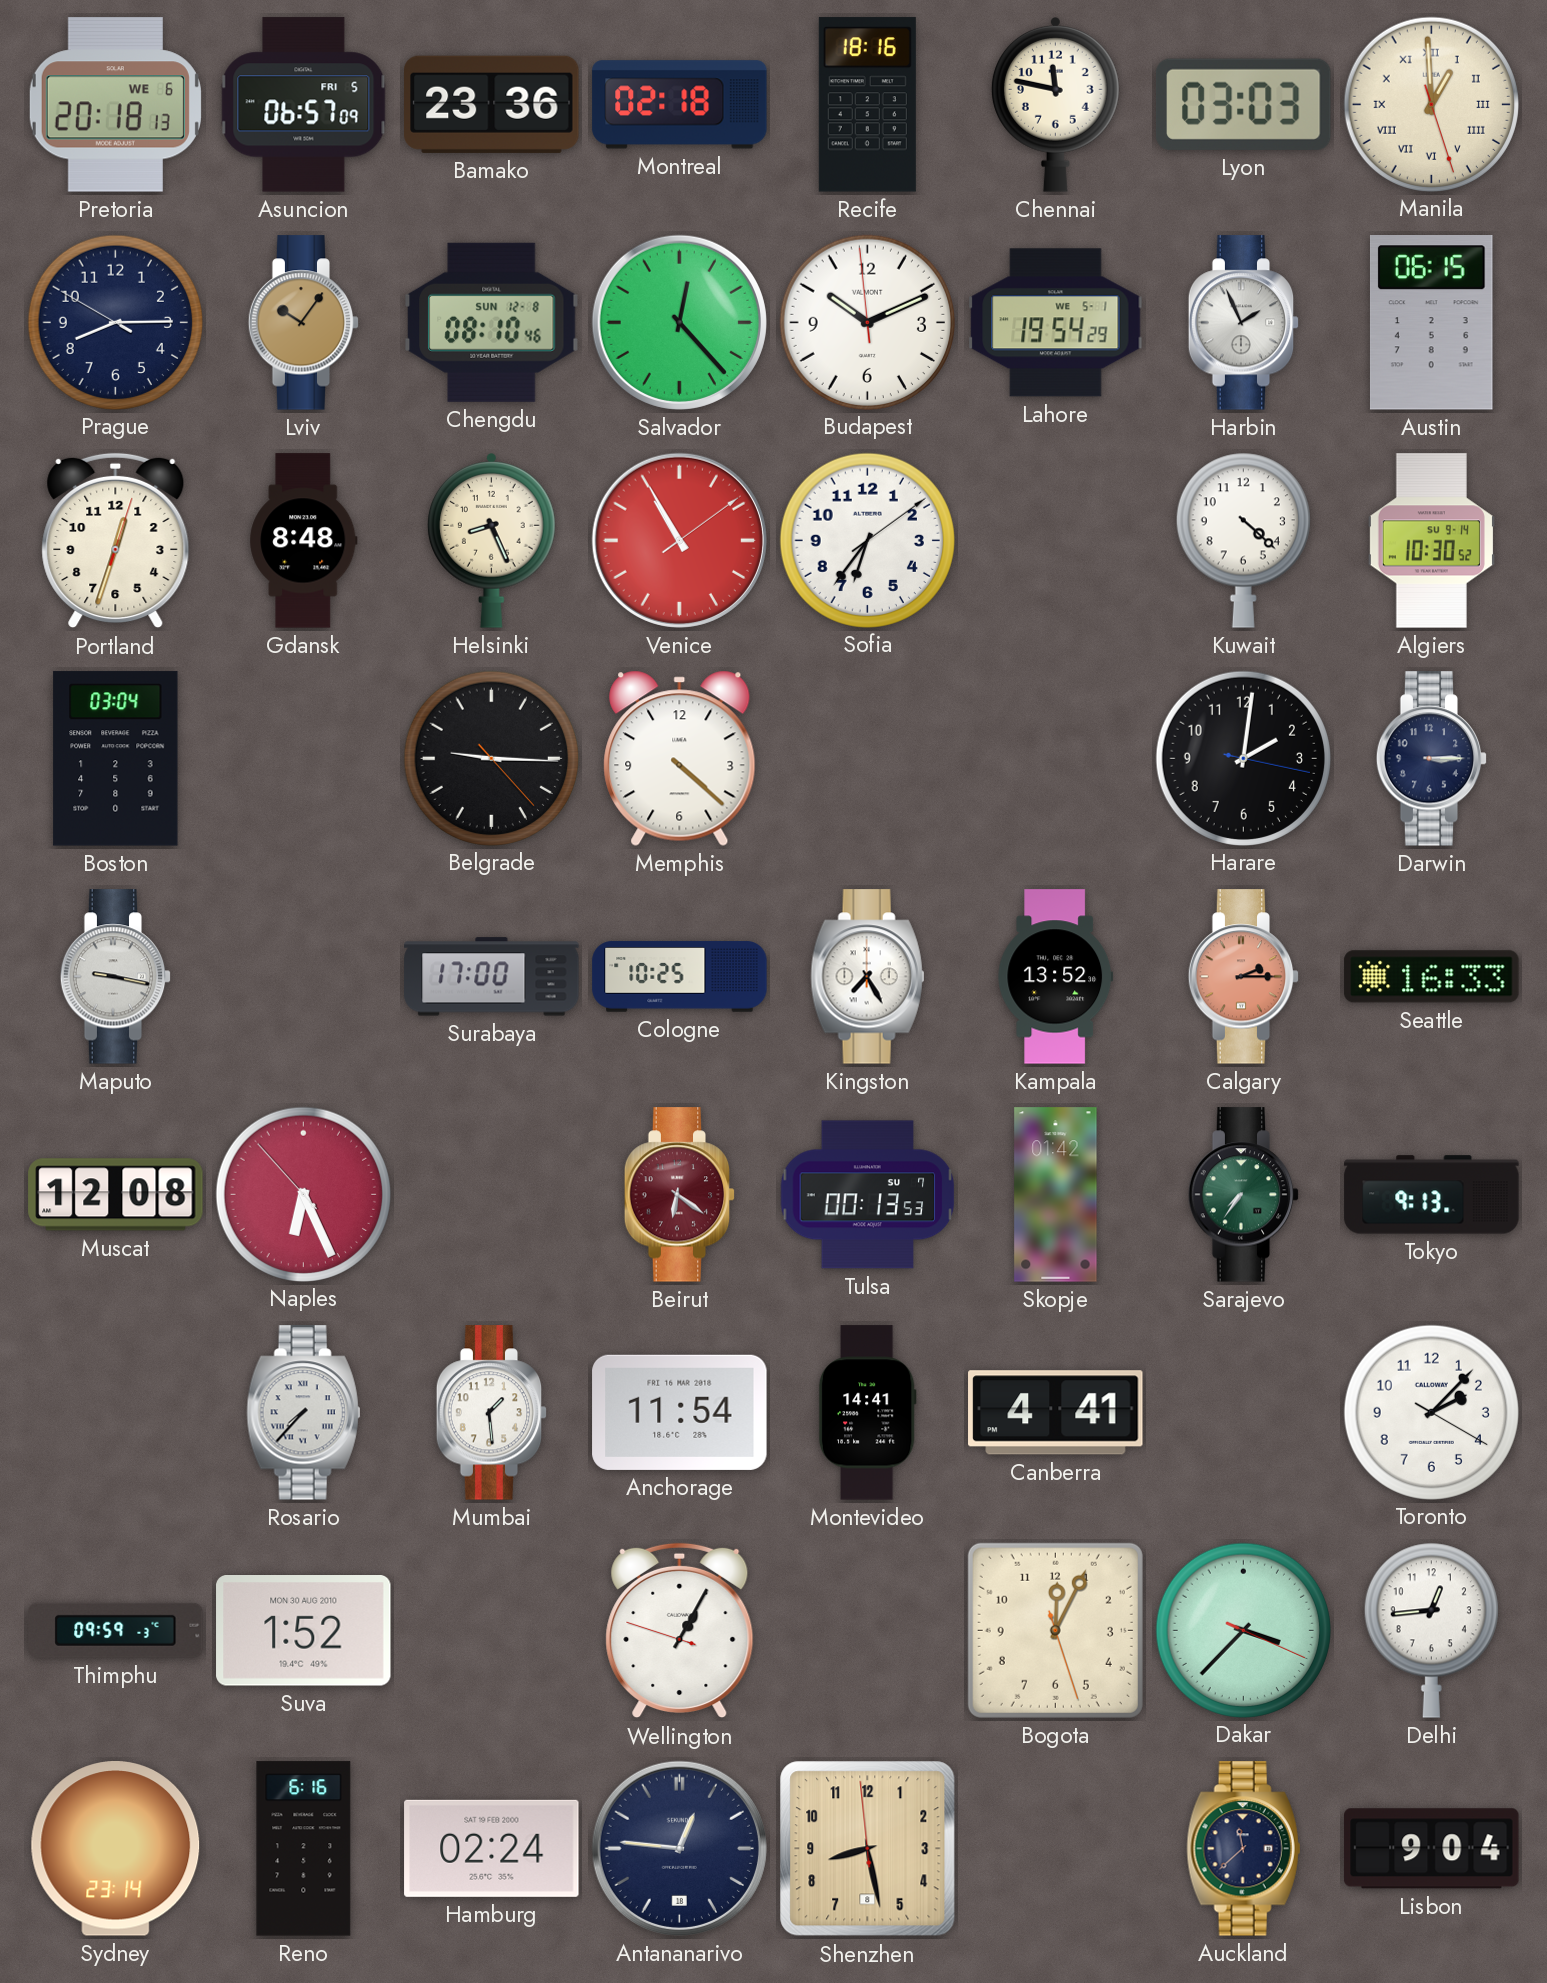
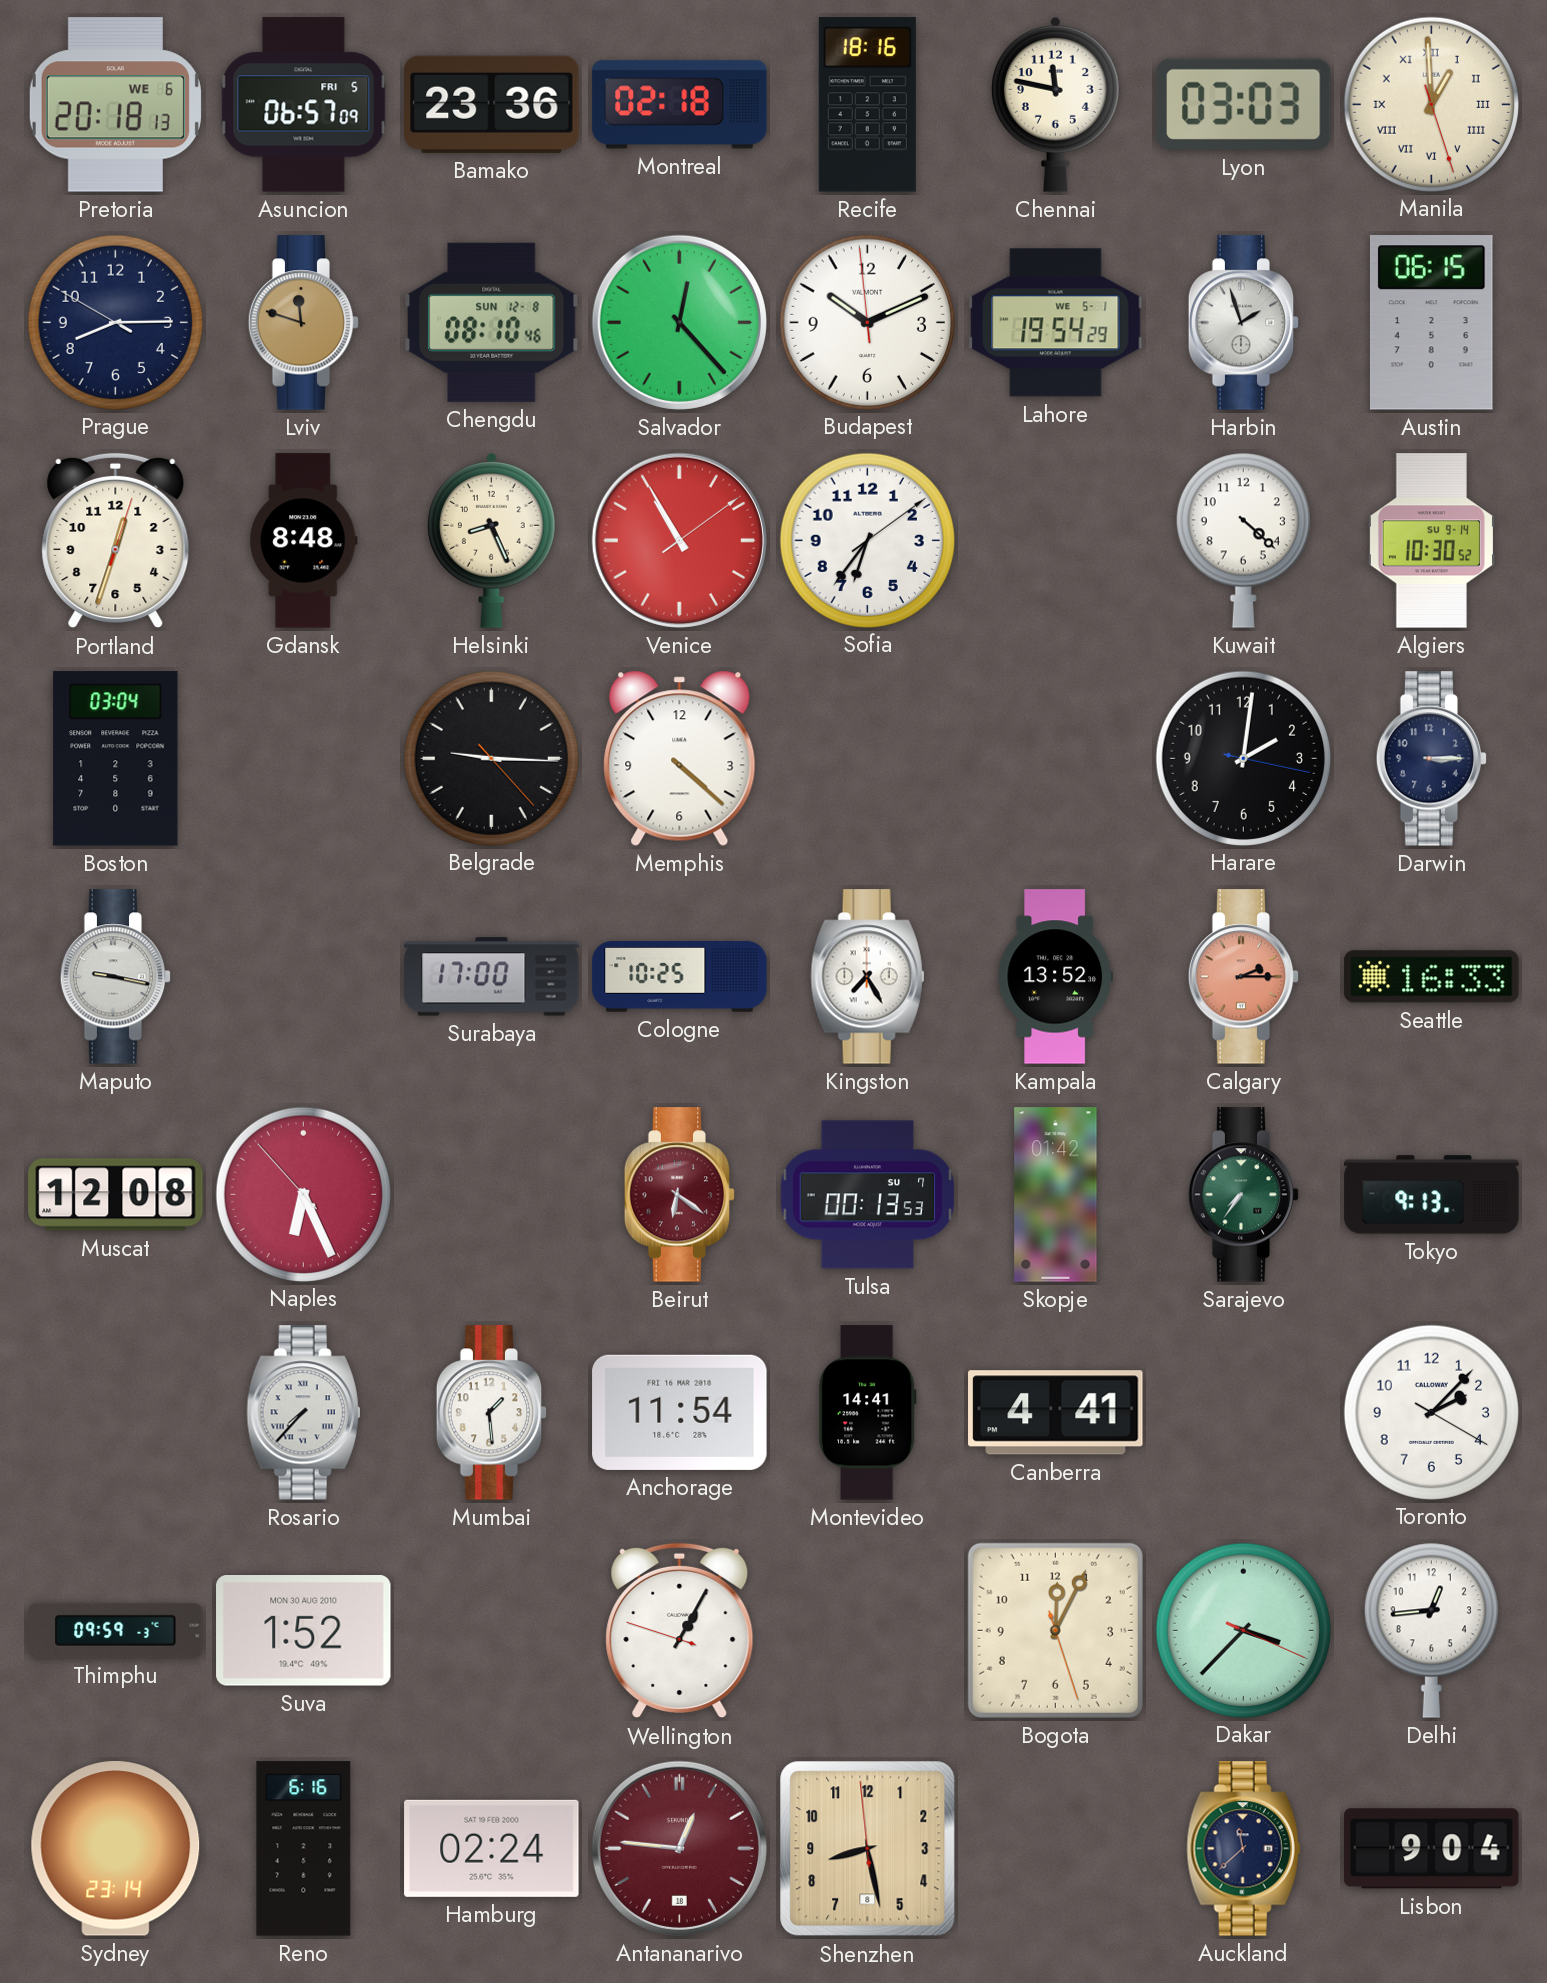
Lviv: 10:06 -> 11:48 (304, 323)
Harbin: 1:56 -> 1:57 (1244, 323)
Antananarivo dial: navy -> burgundy (679, 1848)
